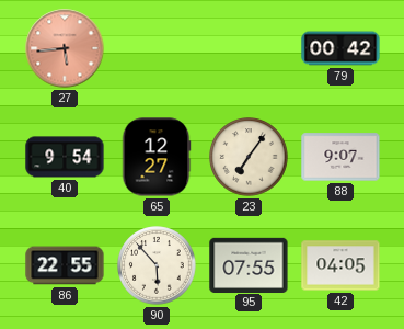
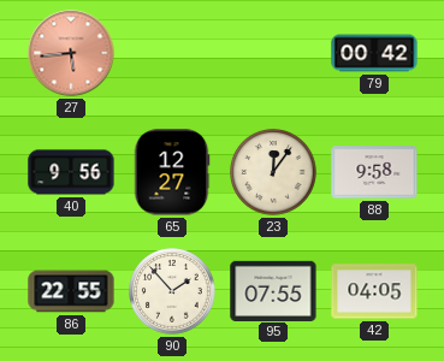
40: 9:54 -> 9:56 (71, 172)
23: 7:06 -> 12:06 (273, 172)
88: 9:07 -> 9:58 (374, 172)
90: 5:53 -> 1:53 (172, 291)
